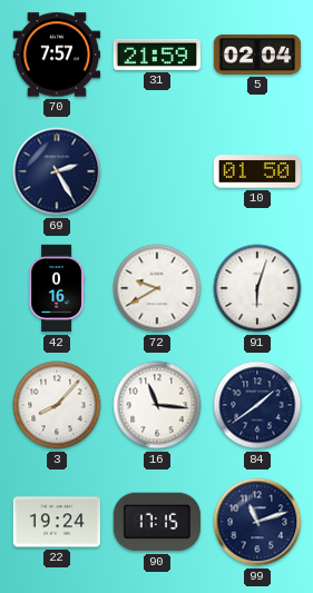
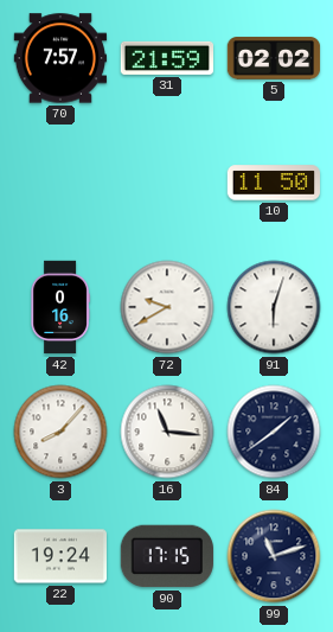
5: 02:04 -> 02:02 (274, 58)
69: 2:25 -> none (57, 171)
10: 01:50 -> 11:50 (274, 183)
